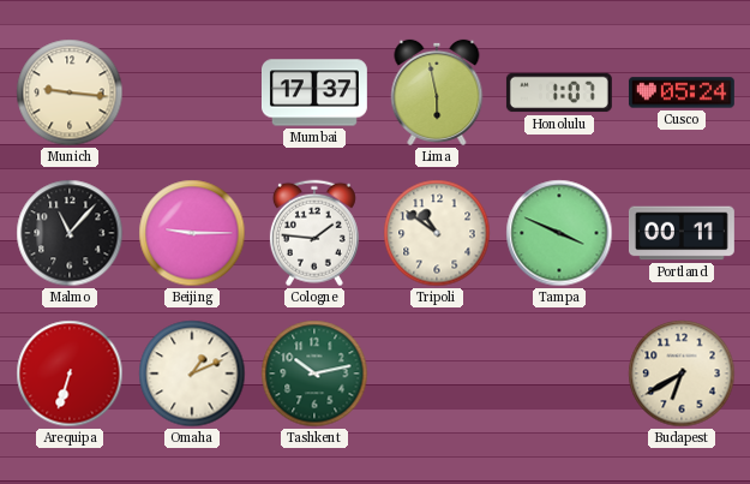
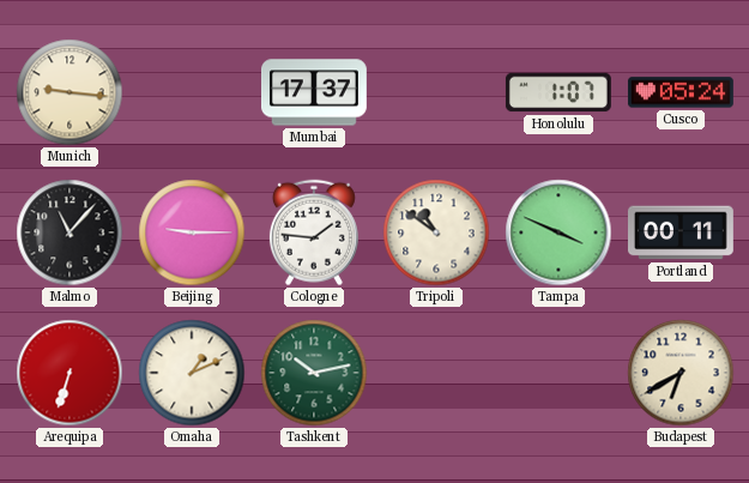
Lima: 5:58 -> none (437, 92)
